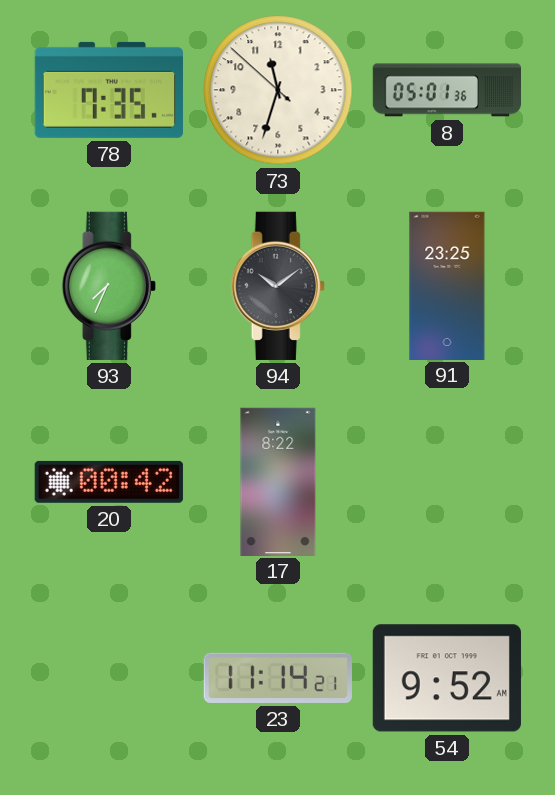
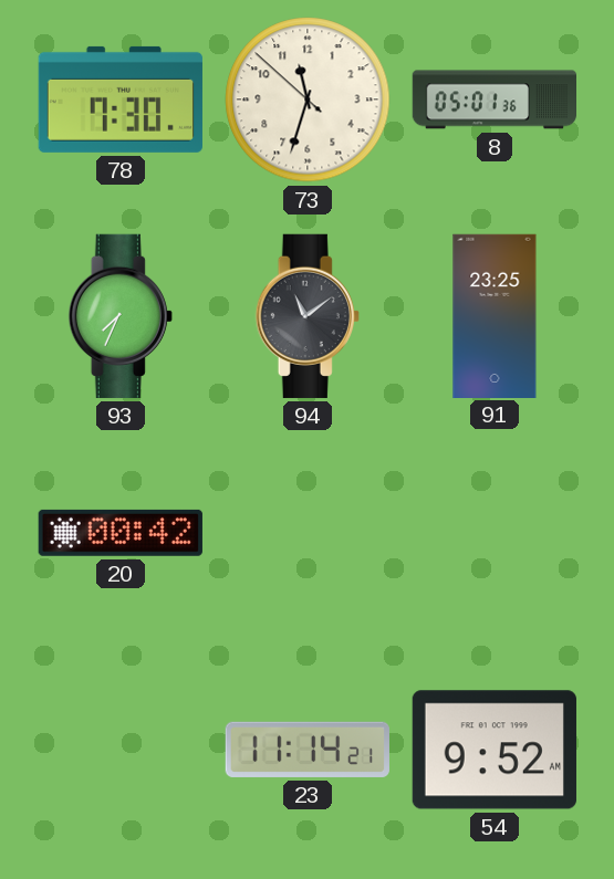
78: 7:35 -> 7:30 (121, 100)
94: 10:09 -> 11:09 (308, 316)
17: 8:22 -> none (278, 481)
